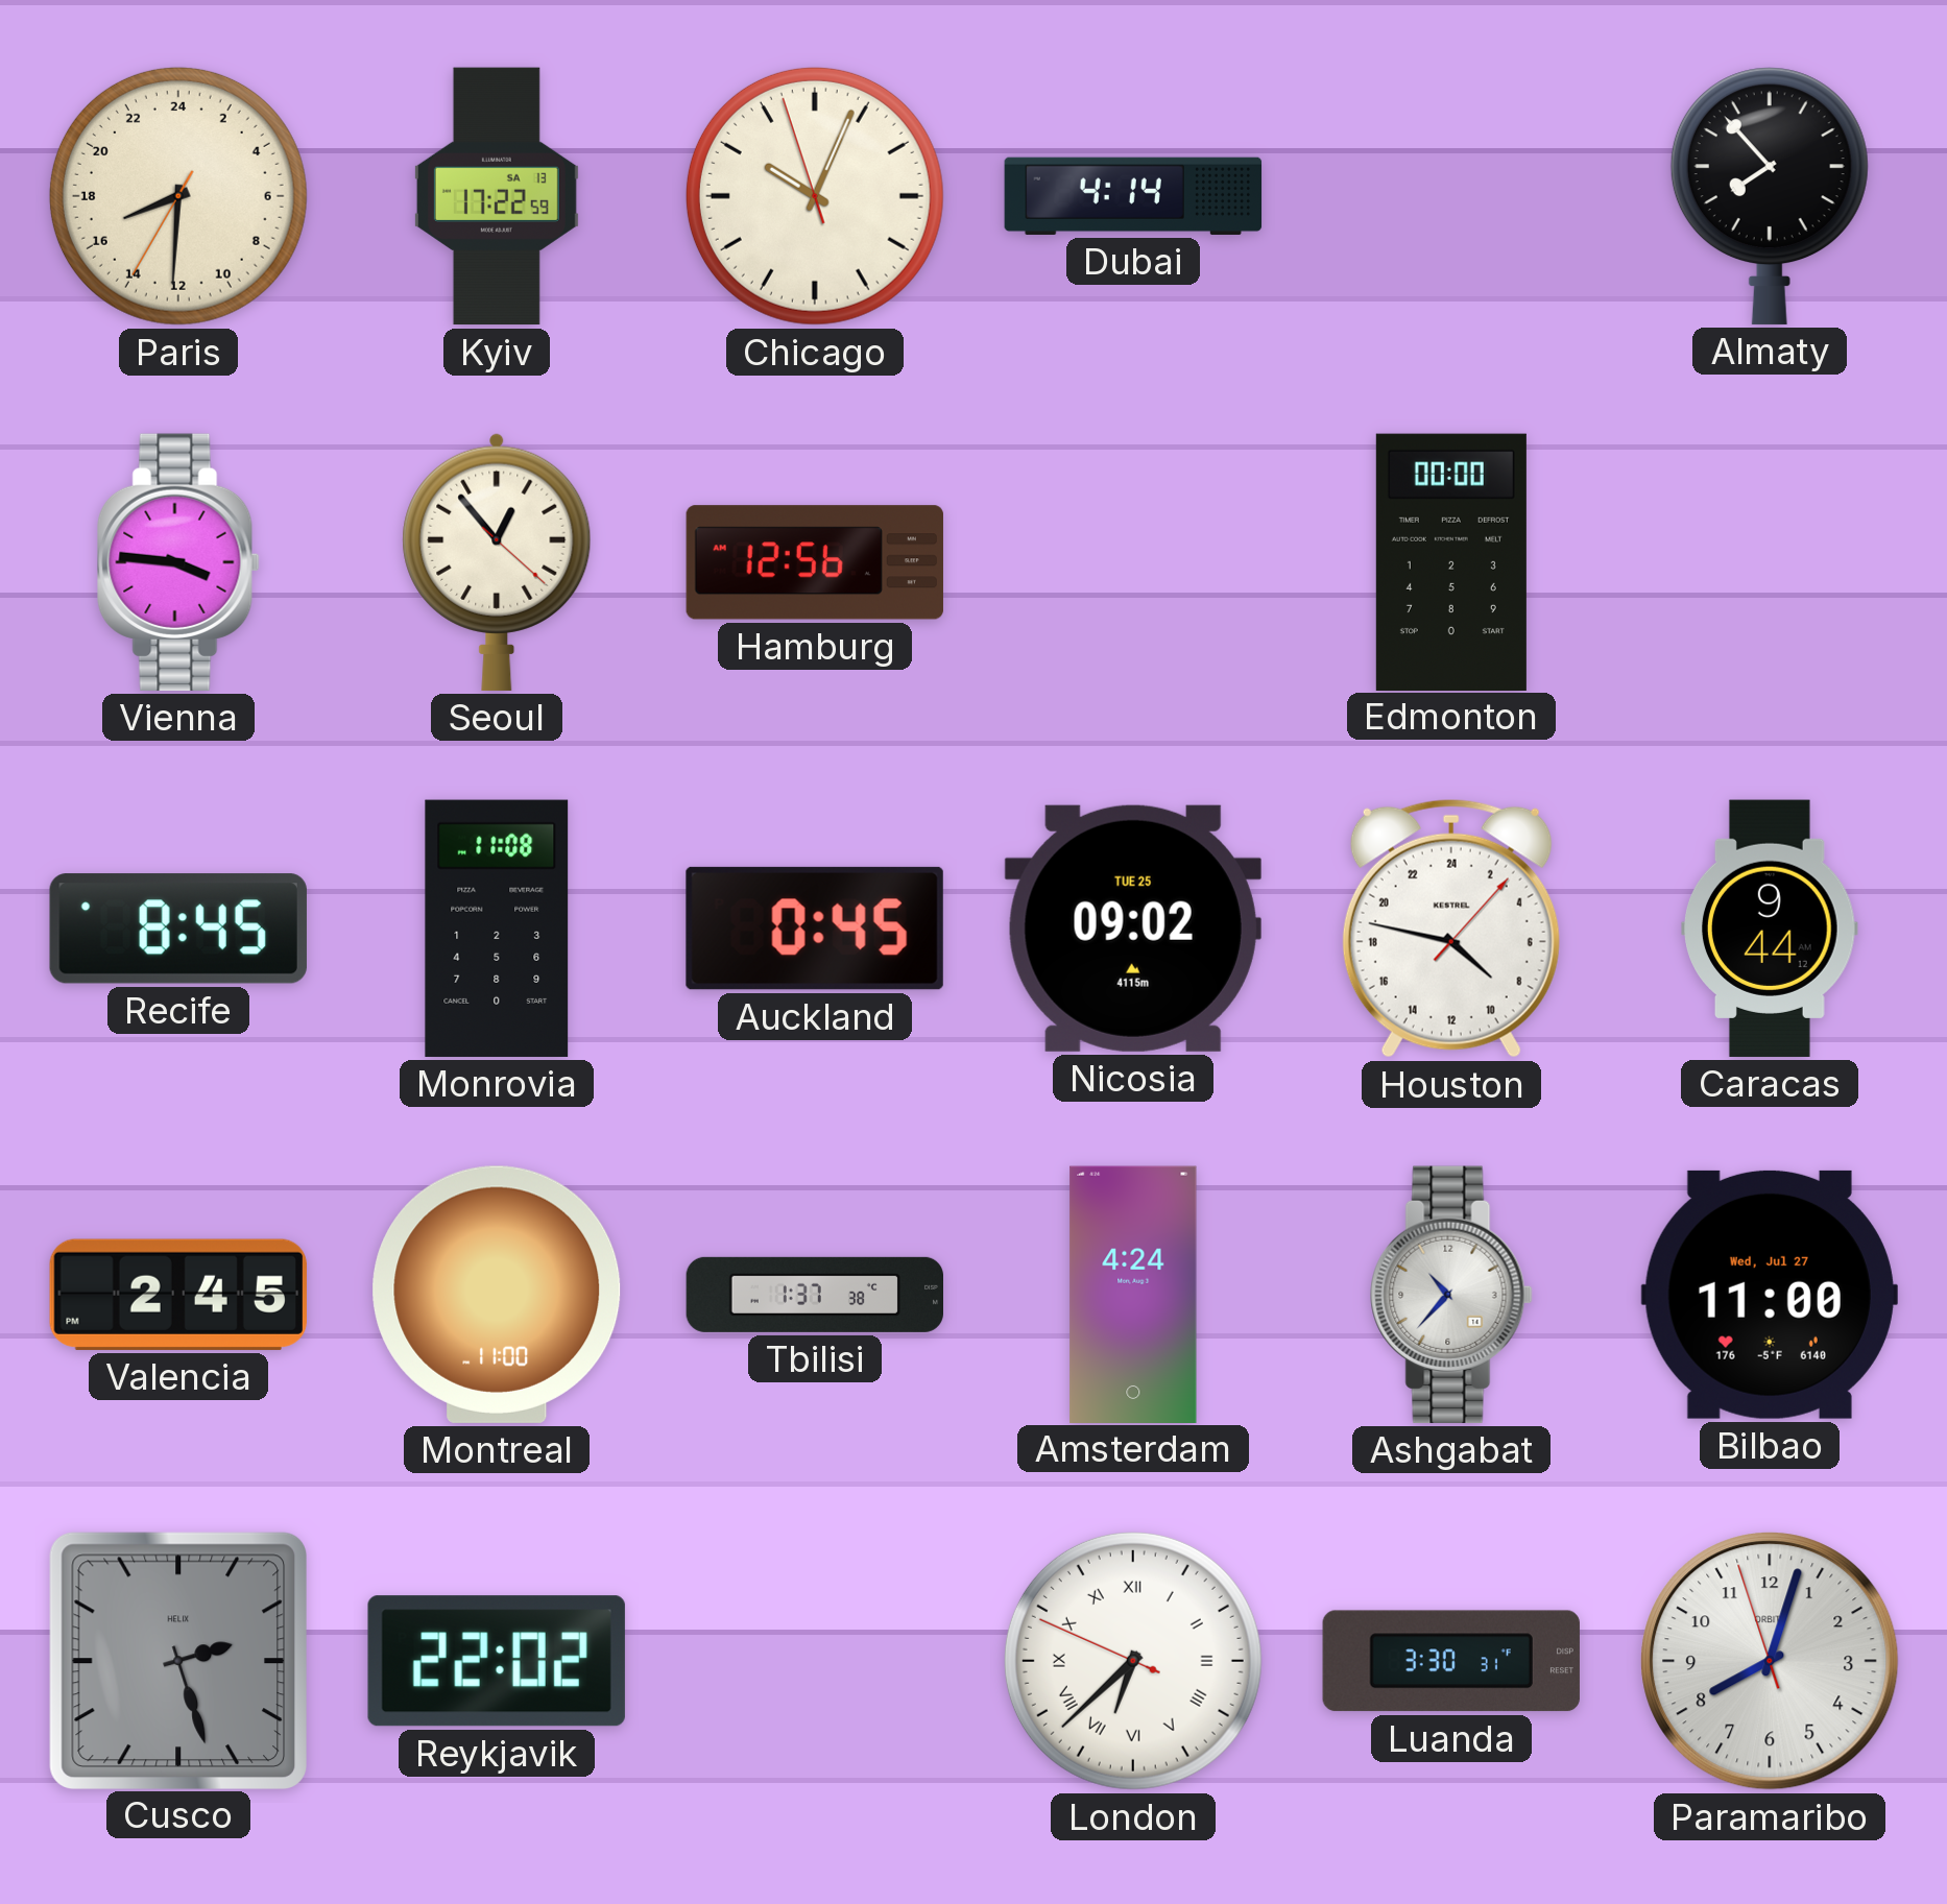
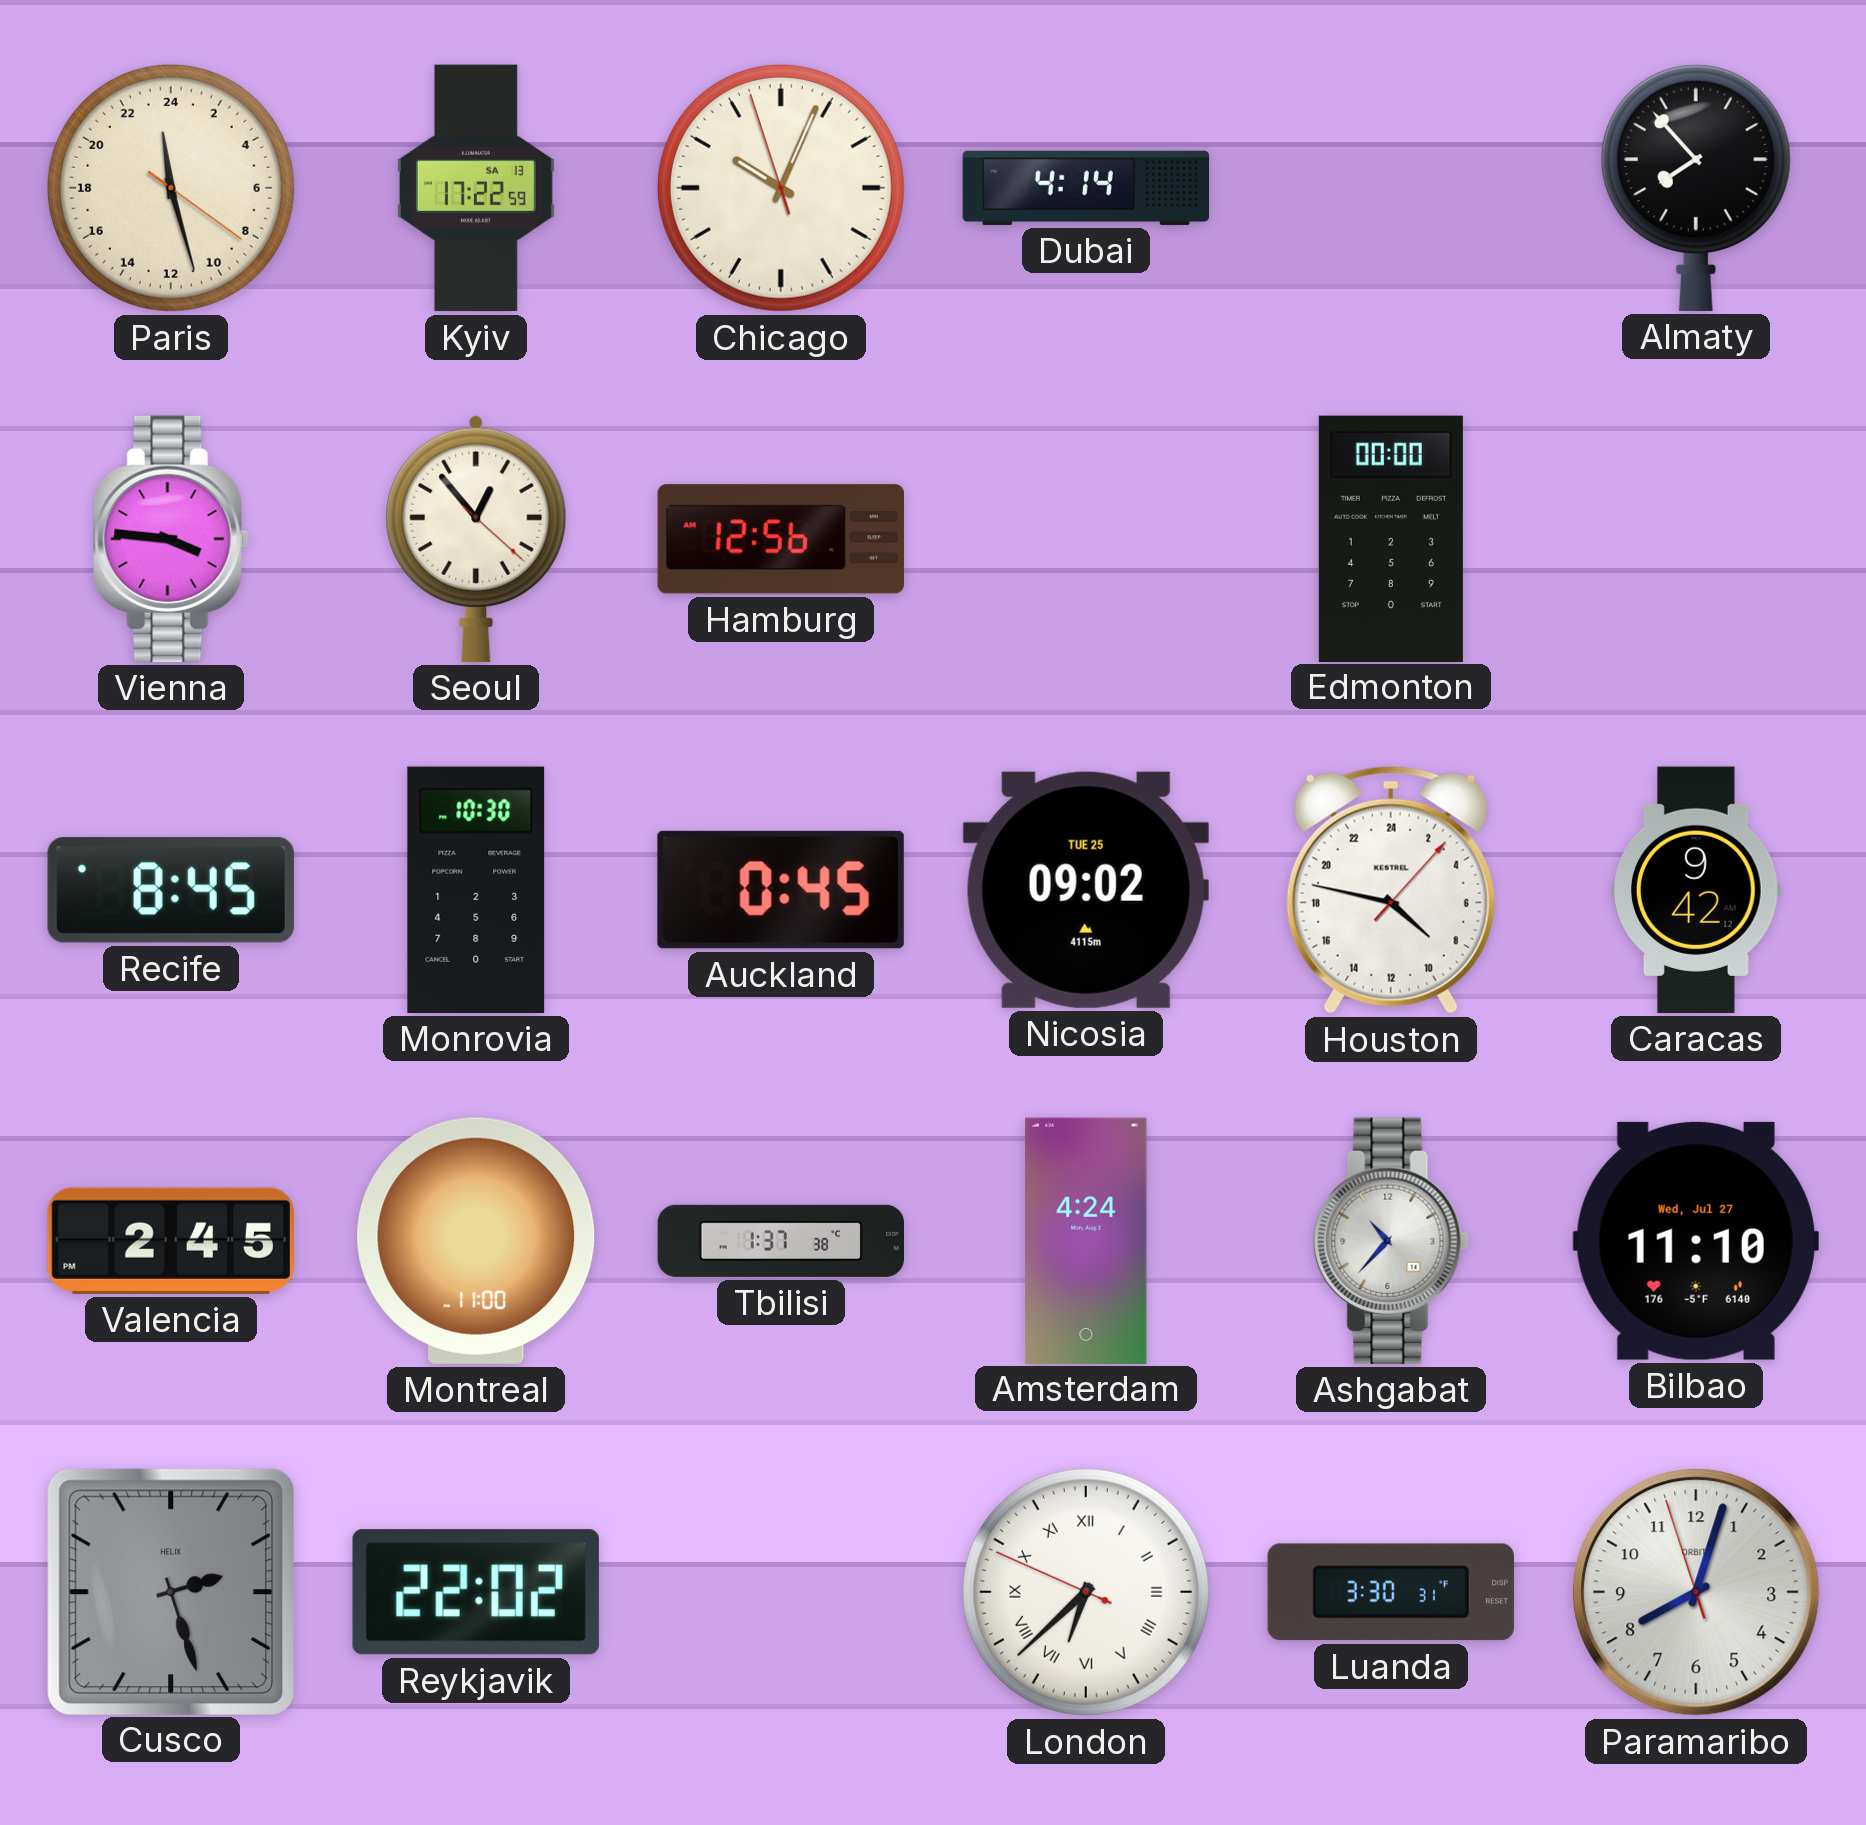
Paris: 16:30 -> 23:27 (171, 188)
Monrovia: 11:08 -> 10:30 (476, 890)
Caracas: 9:44 -> 9:42 (1696, 890)
Bilbao: 11:00 -> 11:10 (1696, 1241)
